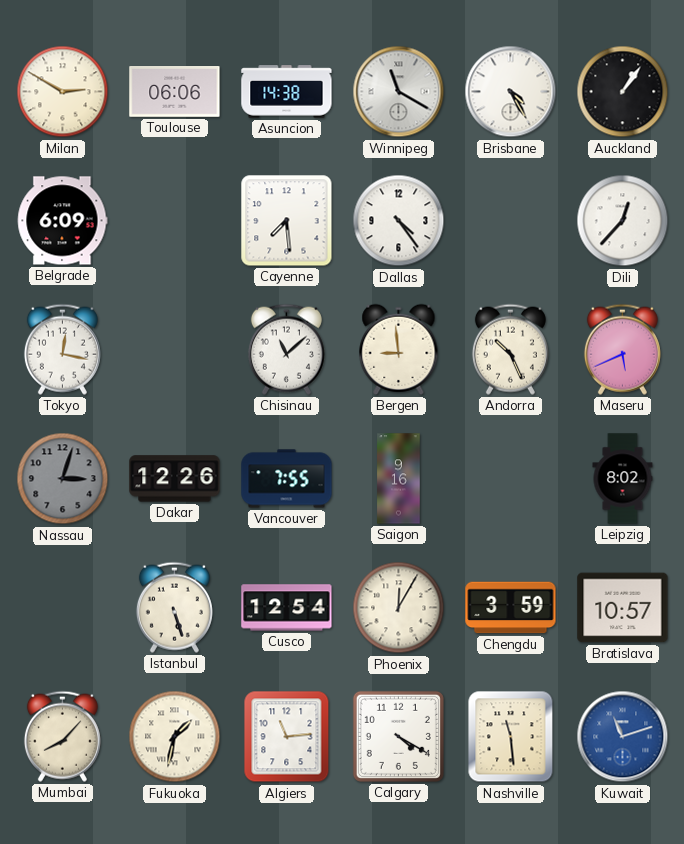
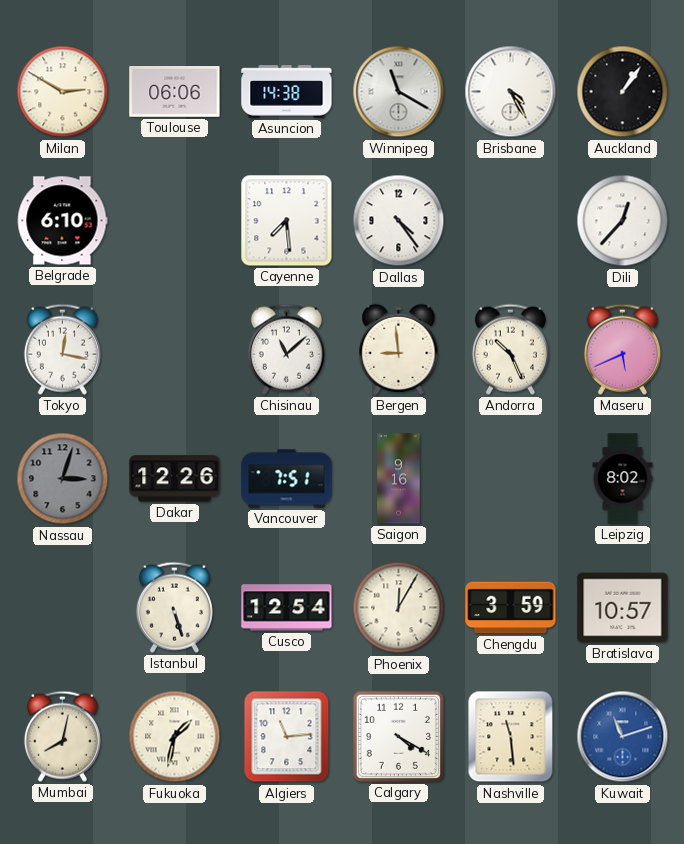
Belgrade: 6:09 -> 6:10 (62, 221)
Vancouver: 7:55 -> 7:51 (287, 479)
Mumbai: 8:07 -> 8:02 (62, 736)
